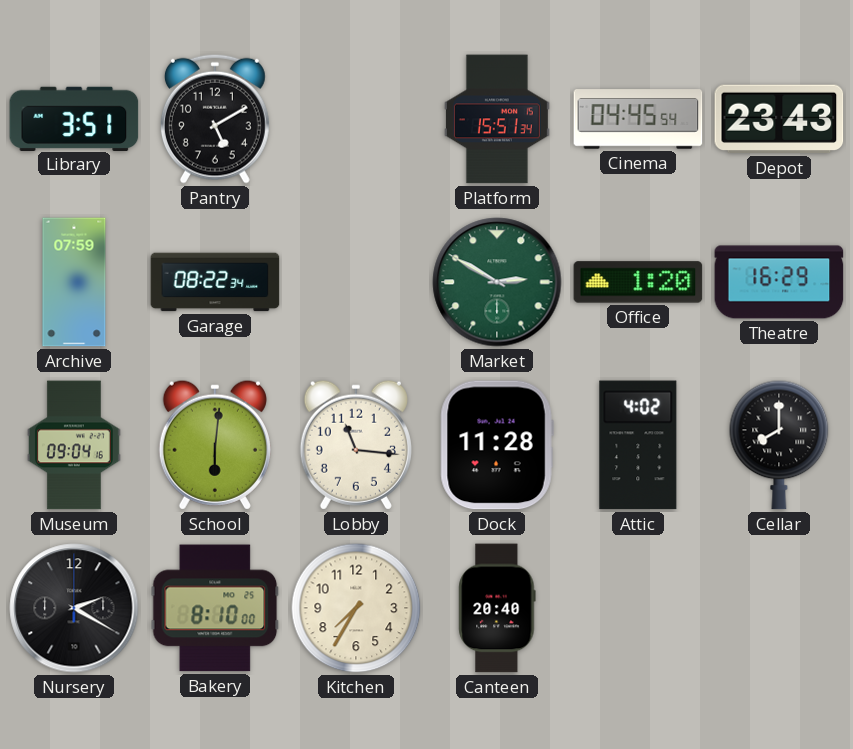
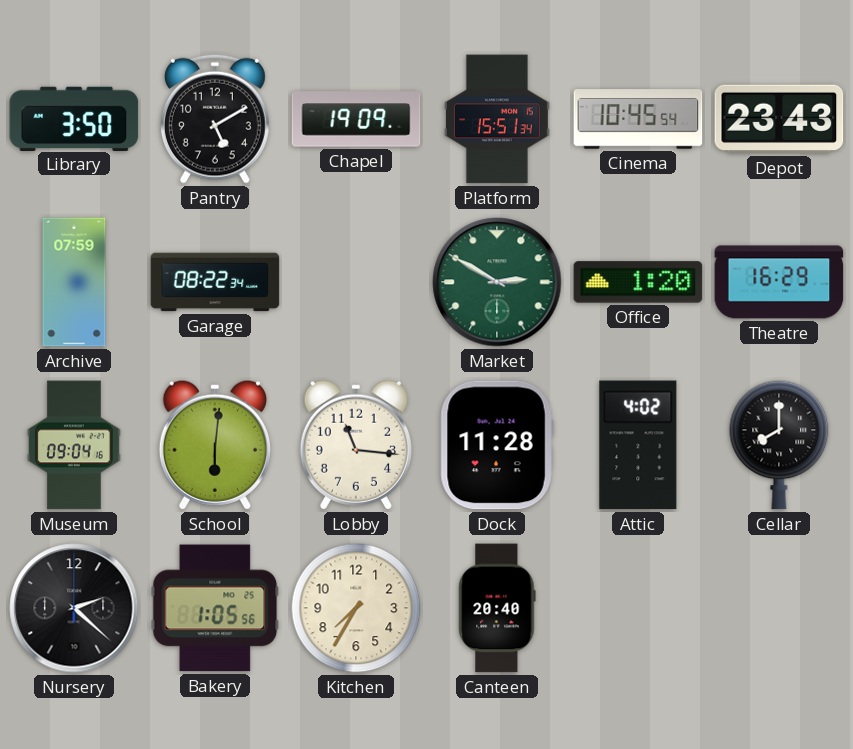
Library: 3:51 -> 3:50 (74, 118)
Chapel: none -> 19:09 (356, 119)
Cinema: 04:45 -> 10:45 (638, 119)
Nursery: 2:20 -> 2:22 (74, 608)
Bakery: 8:10 -> 1:05 (215, 608)
